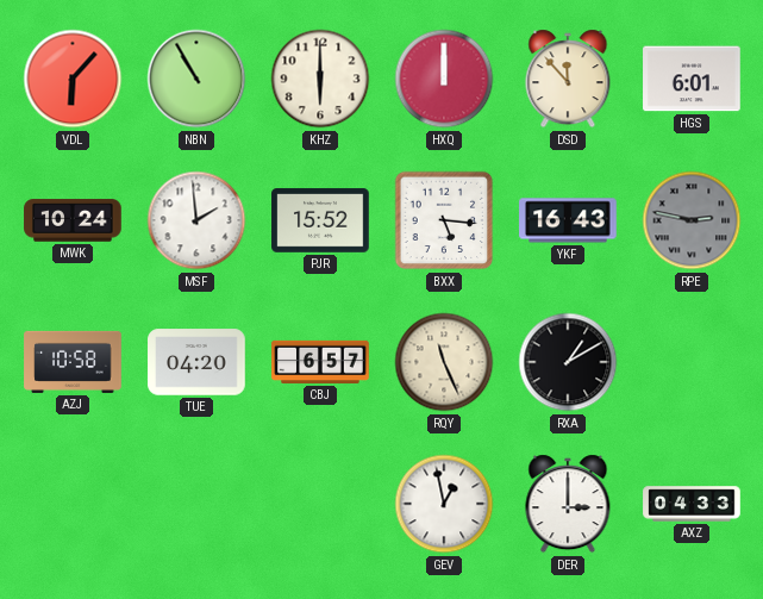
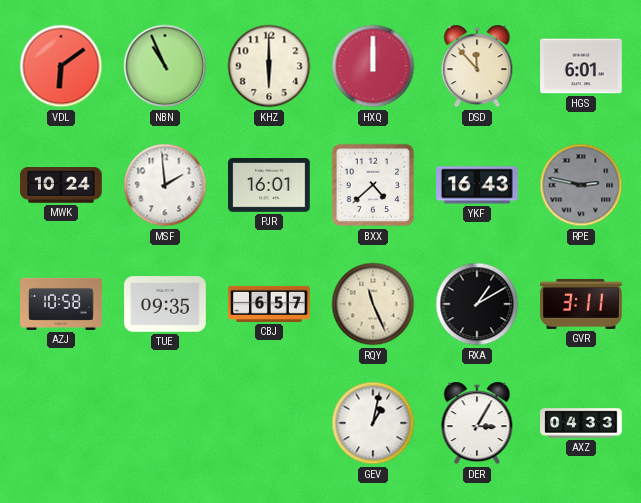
VDL: 6:07 -> 6:09 (61, 66)
NBN: 10:55 -> 10:56 (165, 66)
PJR: 15:52 -> 16:01 (269, 185)
BXX: 5:16 -> 4:38 (373, 185)
TUE: 04:20 -> 09:35 (165, 304)
GVR: none -> 3:11 (581, 304)
GEV: 12:58 -> 1:02 (373, 423)
DER: 3:00 -> 3:05 (477, 423)
